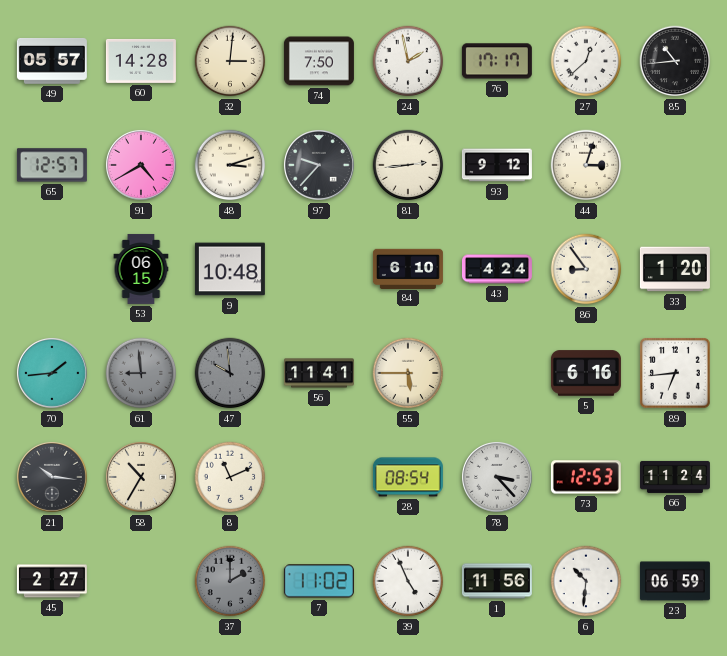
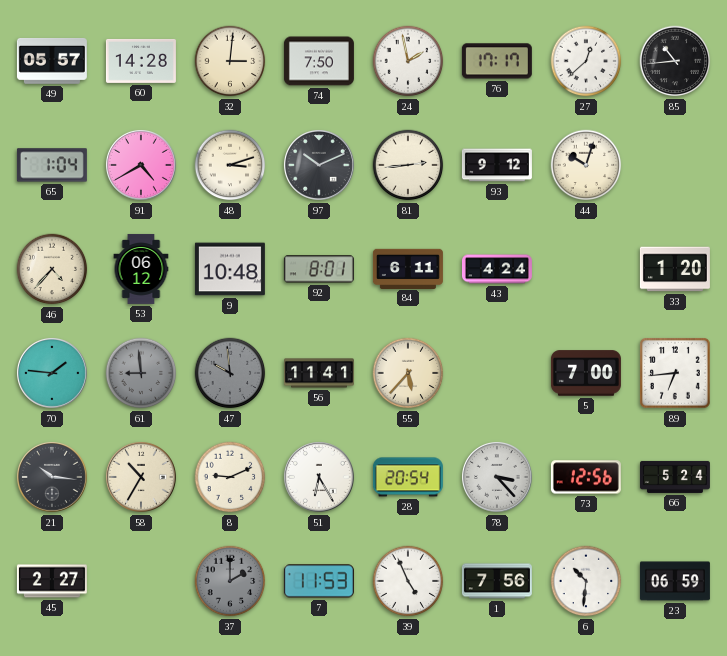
65: 12:57 -> 1:04 (52, 165)
97: 9:37 -> 10:11 (319, 165)
44: 3:03 -> 10:03 (586, 165)
46: none -> 4:37 (52, 269)
53: 06:15 -> 06:12 (141, 269)
92: none -> 8:01 (319, 269)
84: 6:10 -> 6:11 (408, 268)
86: 8:54 -> none (586, 269)
70: 1:44 -> 1:46 (52, 373)
55: 5:45 -> 5:37 (408, 373)
5: 6:16 -> 7:00 (586, 373)
8: 11:11 -> 9:11 (230, 477)
51: none -> 6:25 (319, 477)
28: 08:54 -> 20:54 (408, 477)
73: 12:53 -> 12:56 (586, 477)
66: 11:24 -> 5:24 (675, 477)
7: 11:02 -> 11:53 (319, 581)
1: 11:56 -> 7:56 (497, 581)
